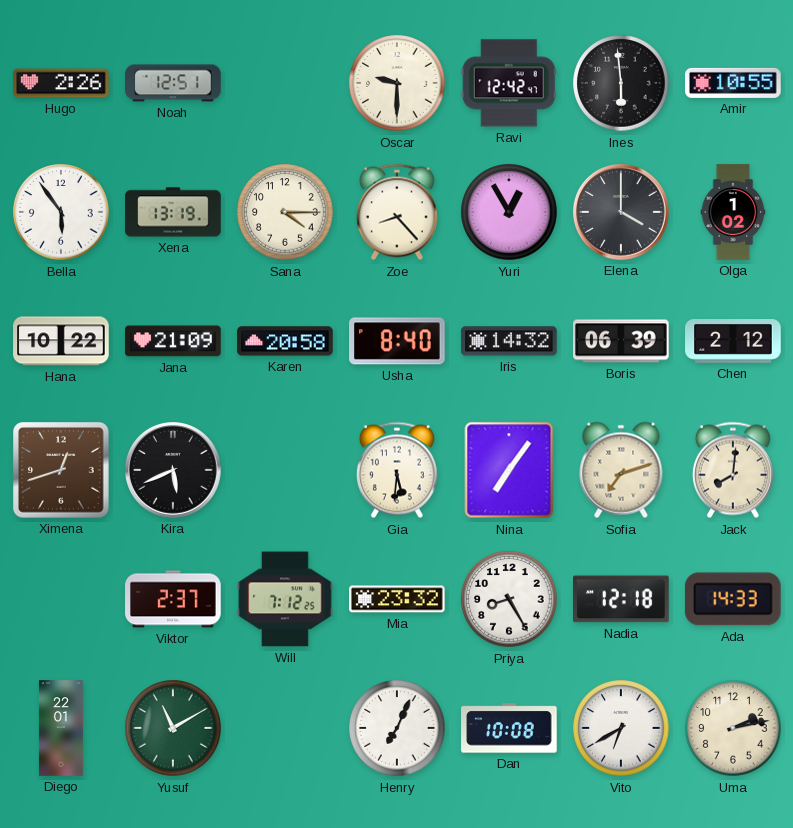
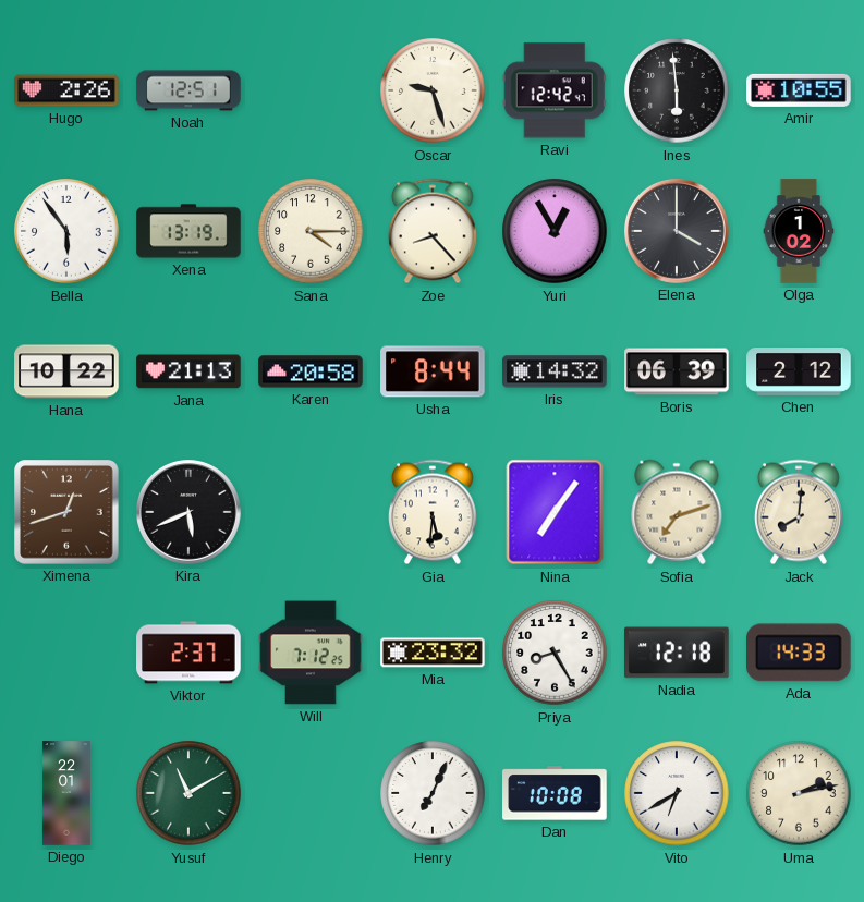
Oscar: 9:30 -> 9:27 (433, 90)
Jana: 21:09 -> 21:13 (188, 371)
Usha: 8:40 -> 8:44 (433, 371)
